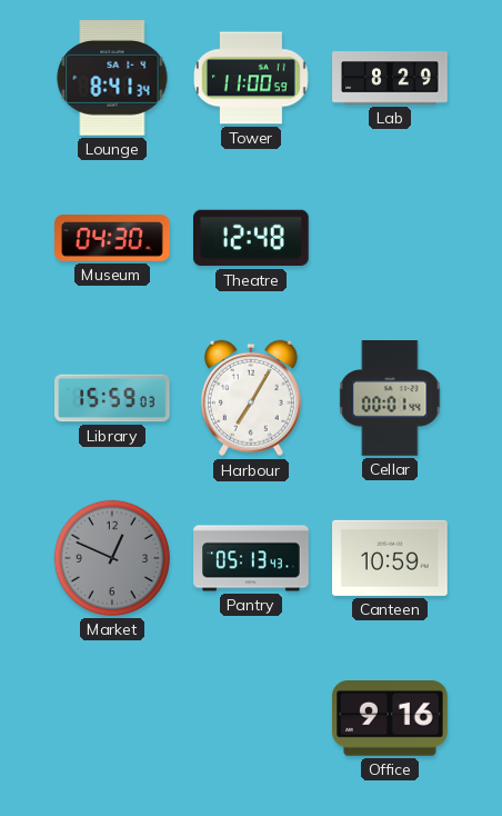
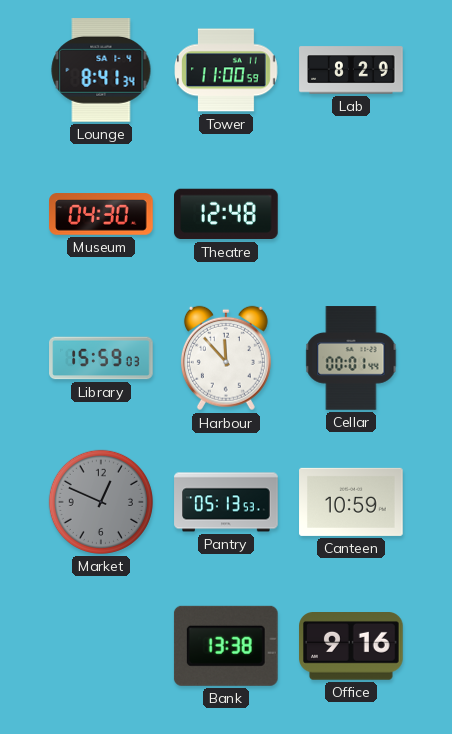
Harbour: 7:05 -> 11:53 (226, 358)
Pantry: 05:13:43 -> 05:13:53 (226, 502)
Bank: none -> 13:38 (226, 646)
